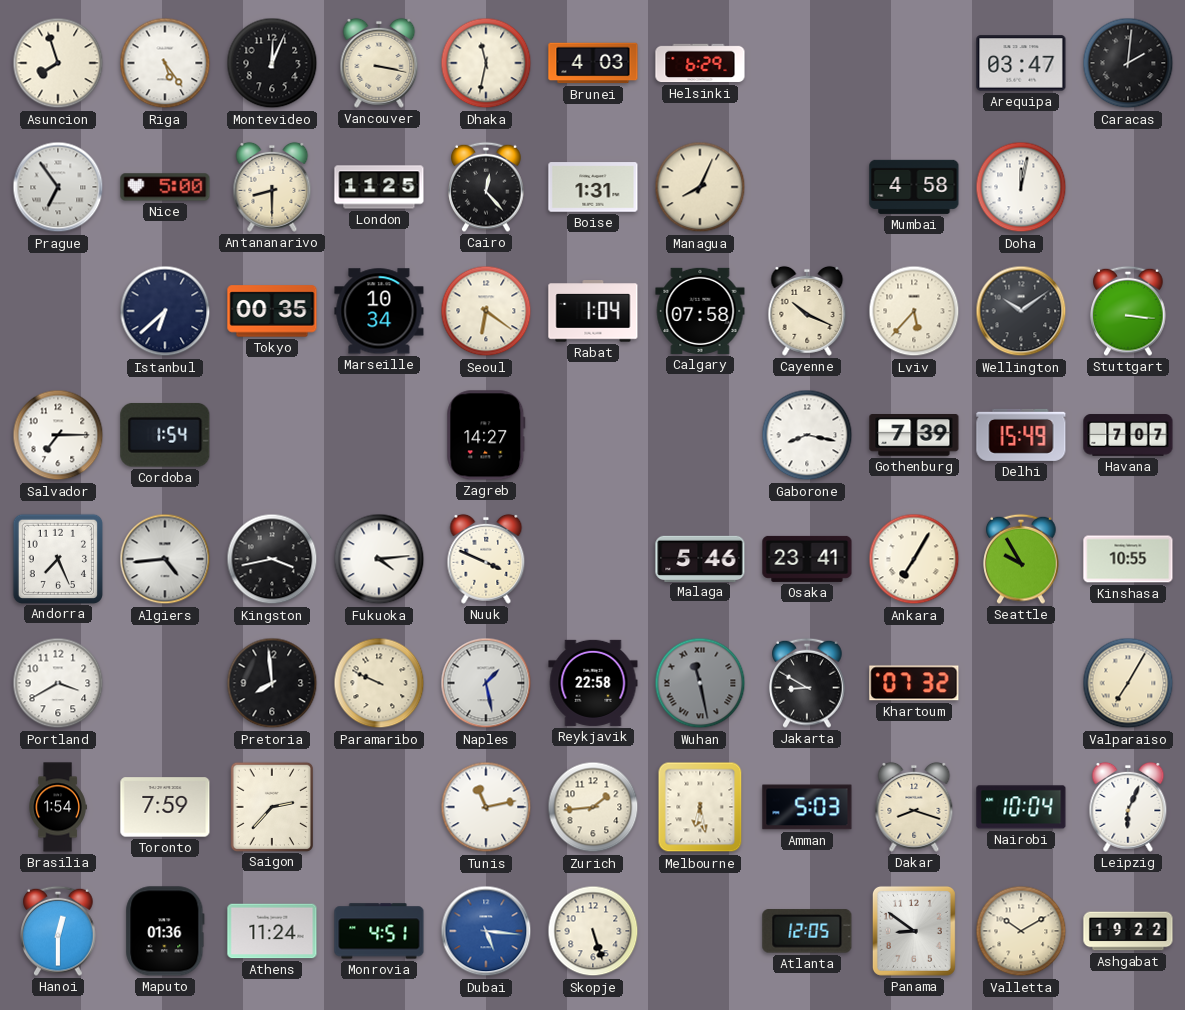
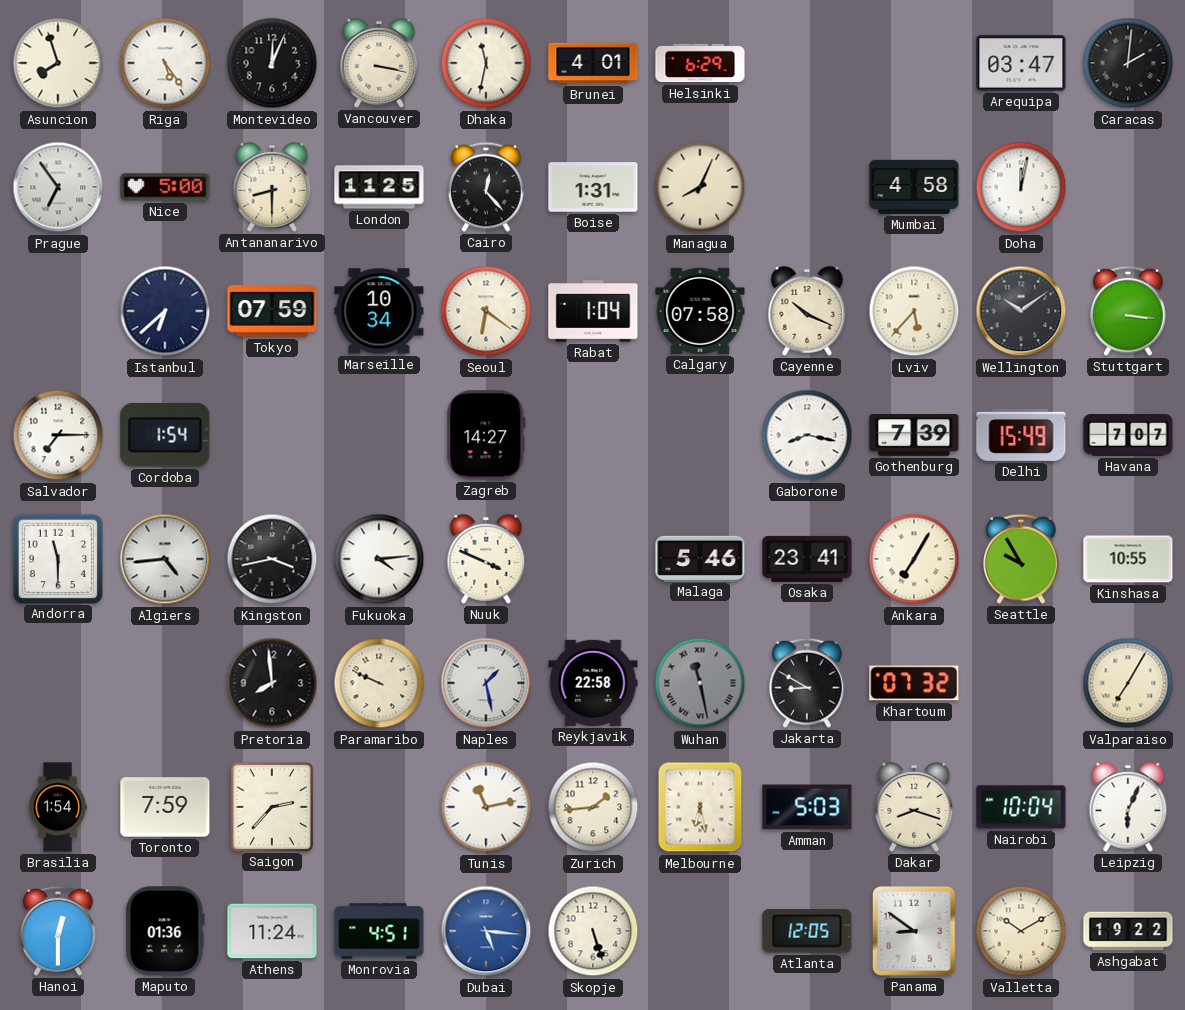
Brunei: 4:03 -> 4:01 (593, 63)
Tokyo: 00:35 -> 07:59 (272, 311)
Andorra: 7:26 -> 11:30 (57, 558)
Portland: 3:40 -> none (58, 683)
